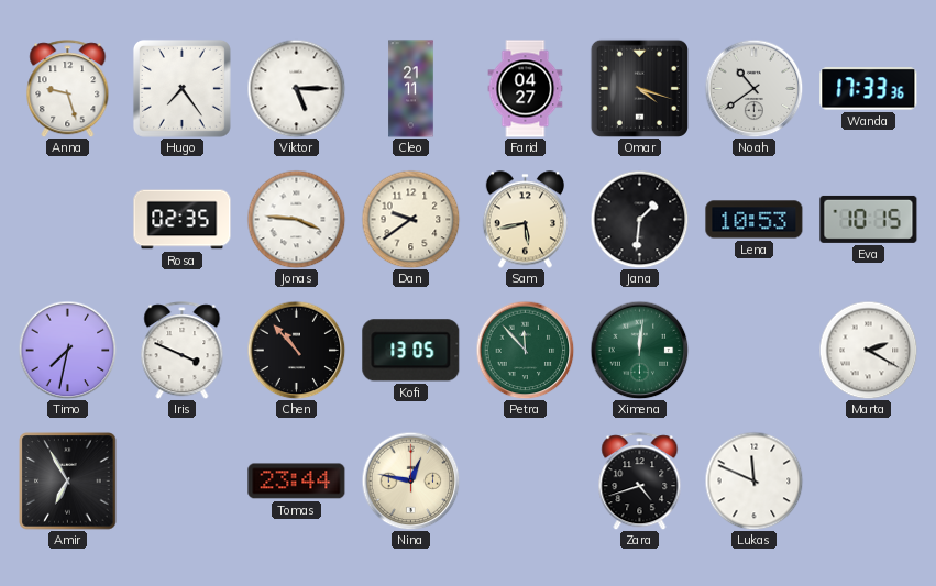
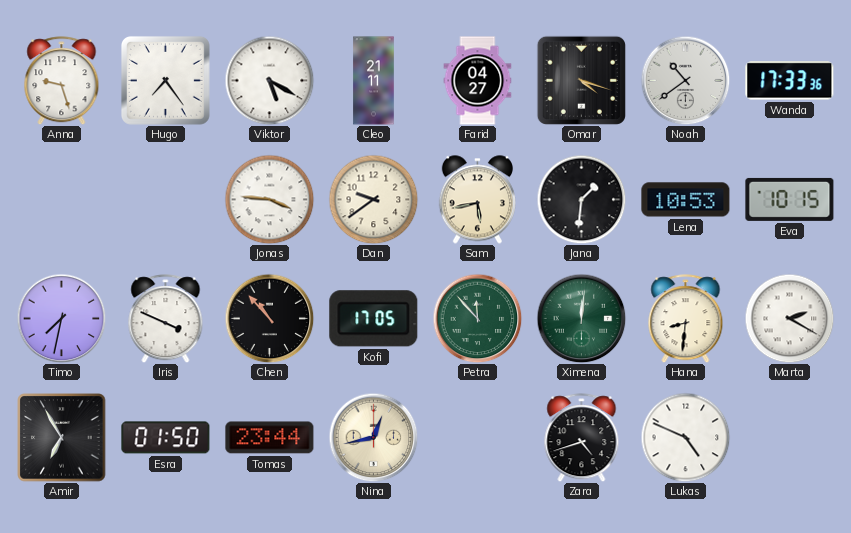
Viktor: 5:15 -> 5:20 (269, 80)
Rosa: 02:35 -> none (183, 220)
Kofi: 13:05 -> 17:05 (374, 319)
Hana: none -> 8:31 (686, 319)
Esra: none -> 01:50 (166, 438)
Nina: 12:47 -> 12:43 (373, 437)
Lukas: 11:49 -> 4:49 (685, 437)
